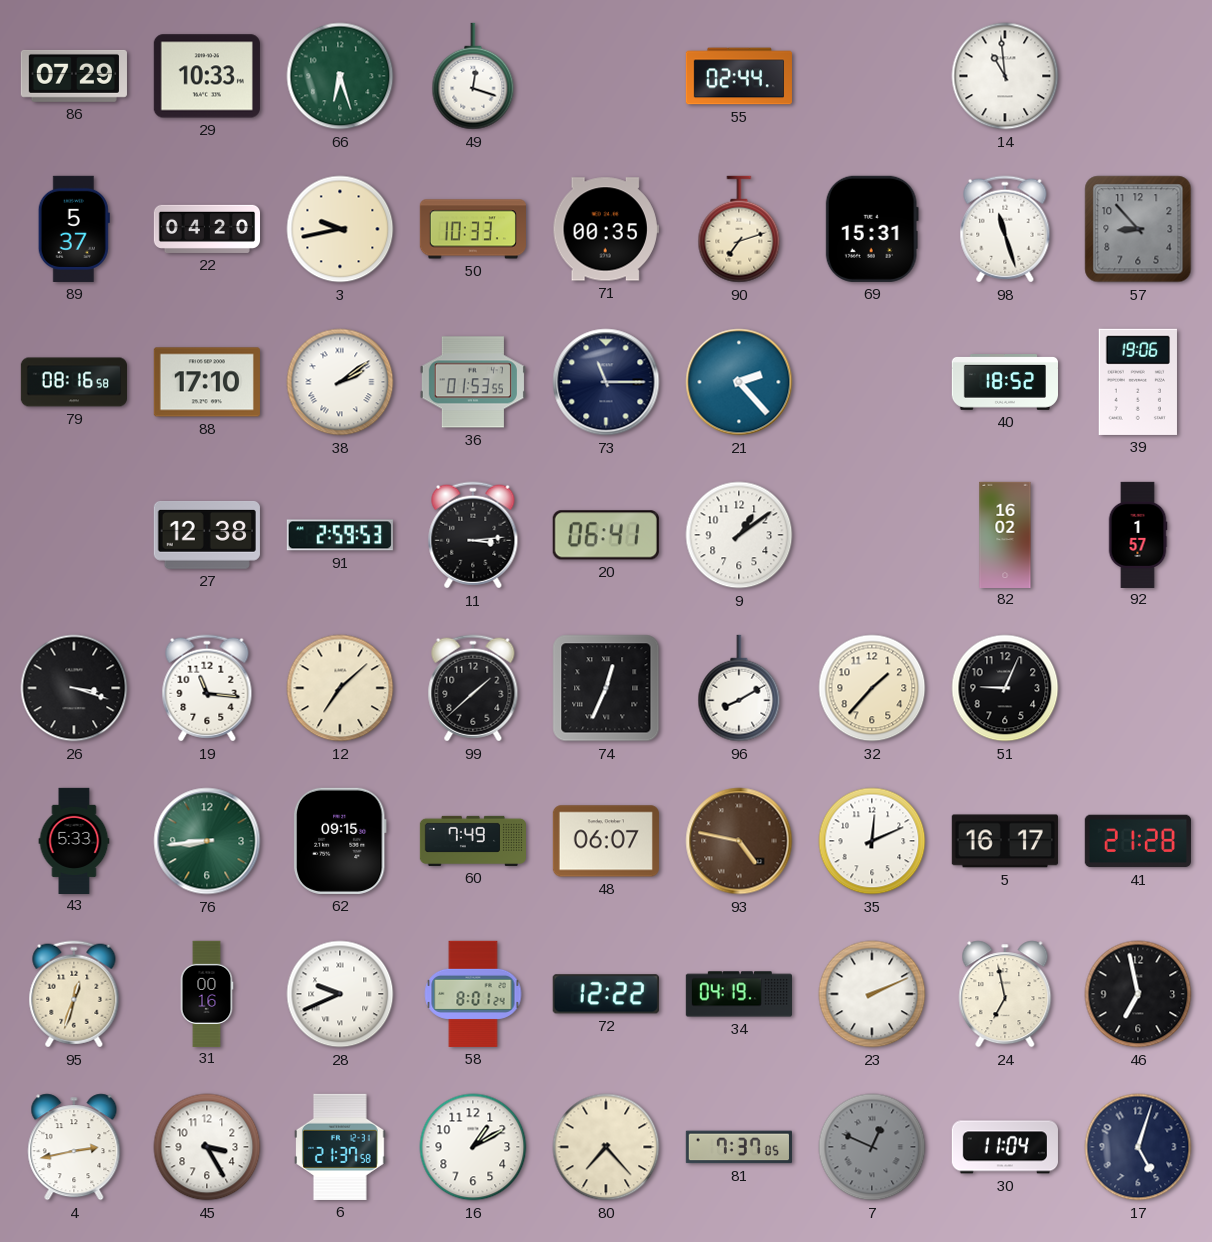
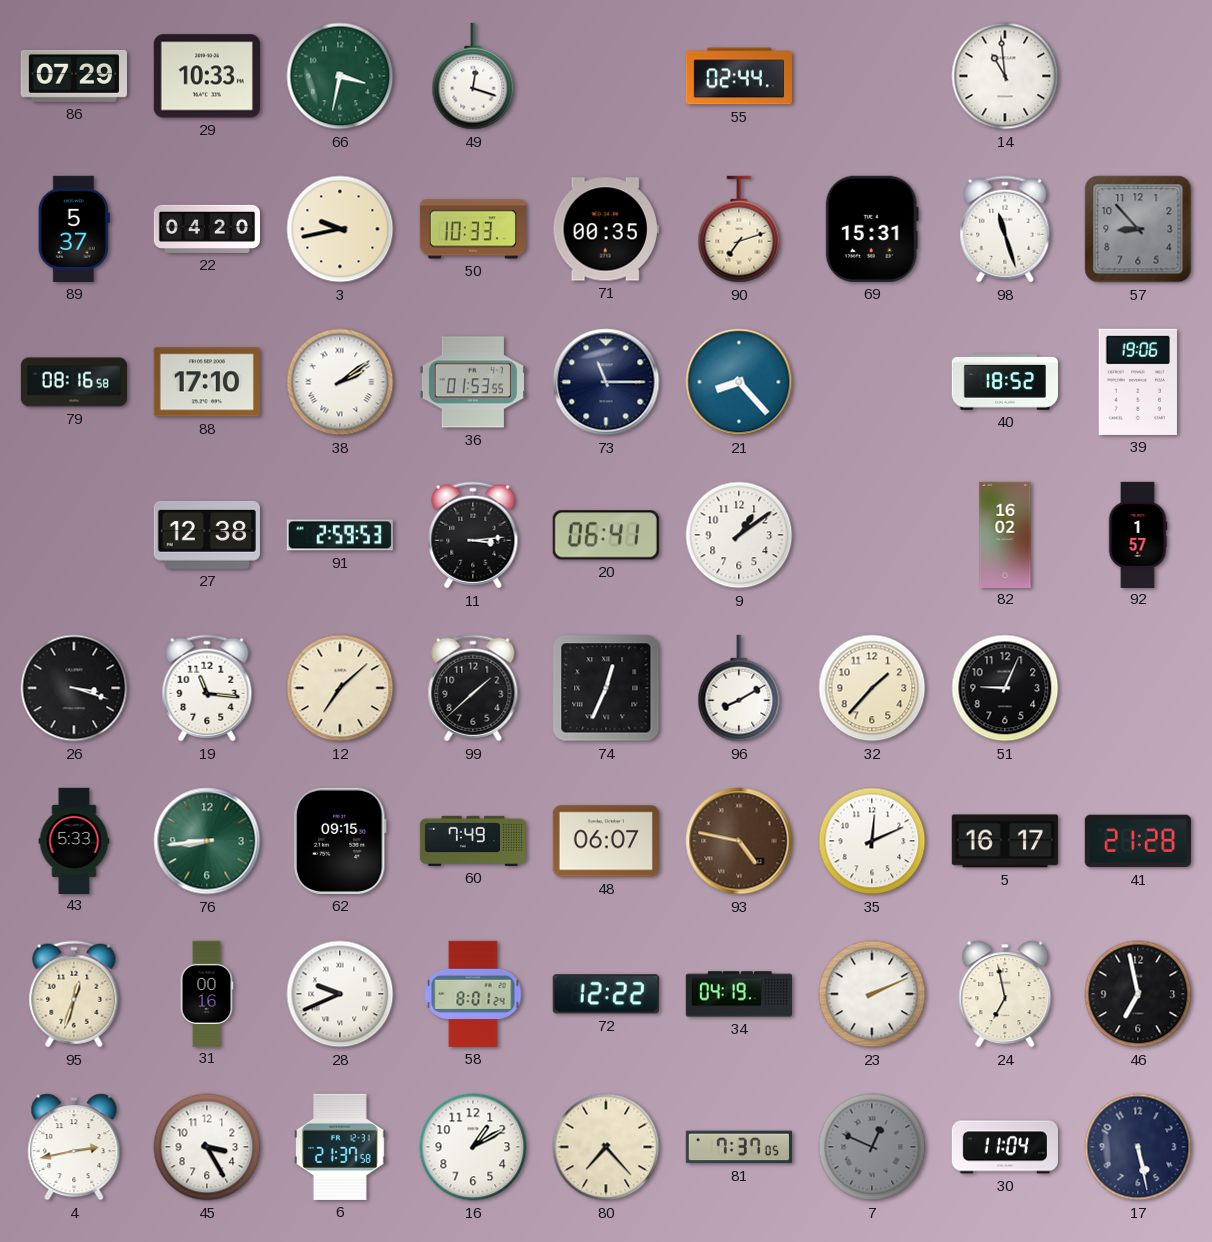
66: 6:27 -> 3:32 (340, 76)
21: 2:23 -> 8:23 (739, 382)
17: 5:03 -> 5:28 (1138, 1147)
